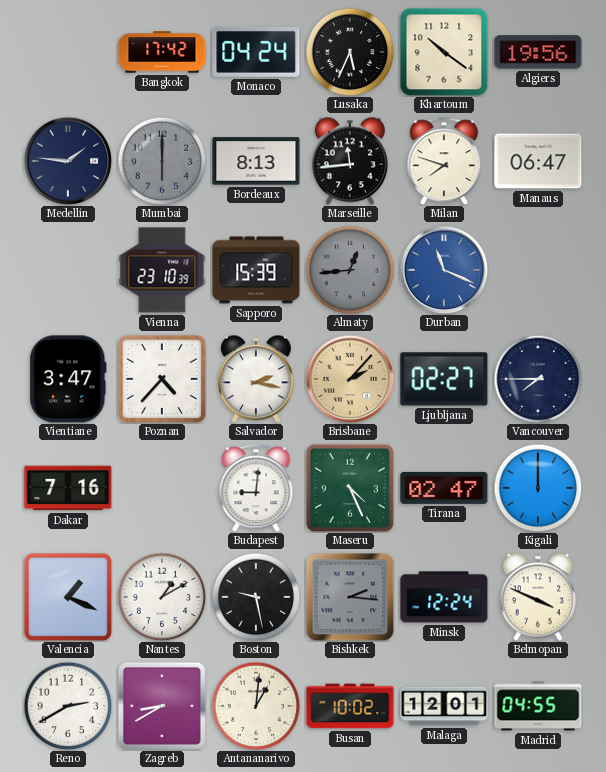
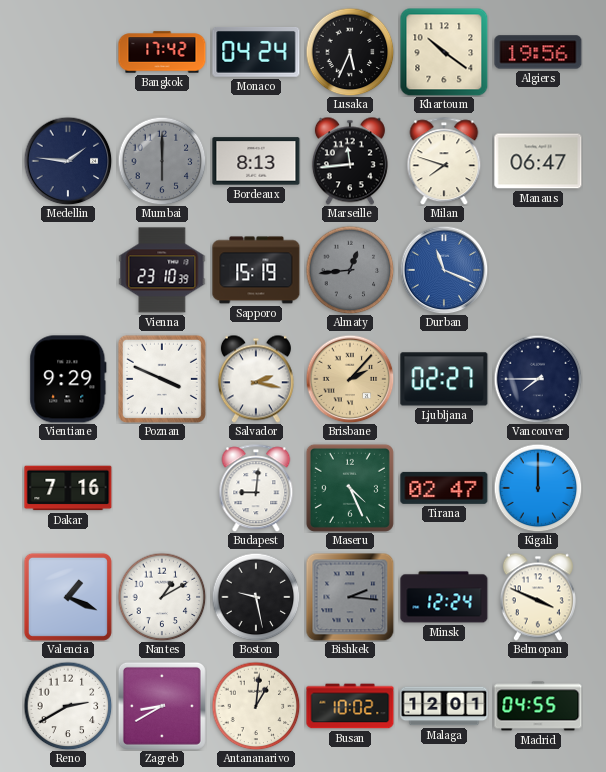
Sapporo: 15:39 -> 15:19 (256, 270)
Vientiane: 3:47 -> 9:29 (68, 379)
Poznan: 4:37 -> 3:49 (162, 379)
